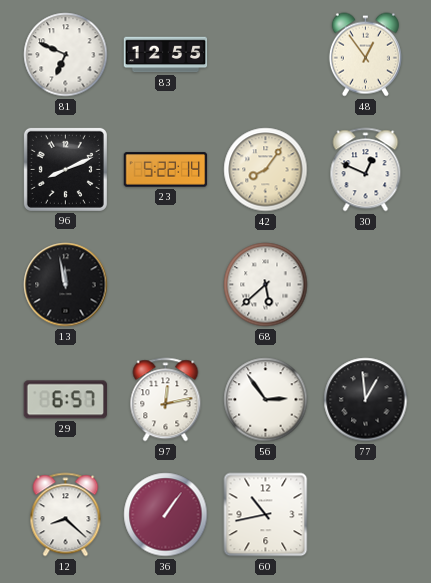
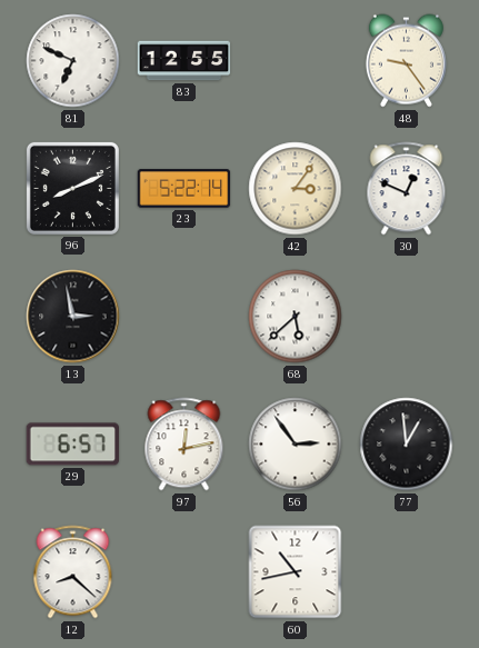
48: 12:54 -> 9:24 (406, 61)
42: 8:06 -> 3:06 (296, 189)
13: 11:58 -> 2:58 (73, 317)
36: 1:06 -> none (166, 515)
